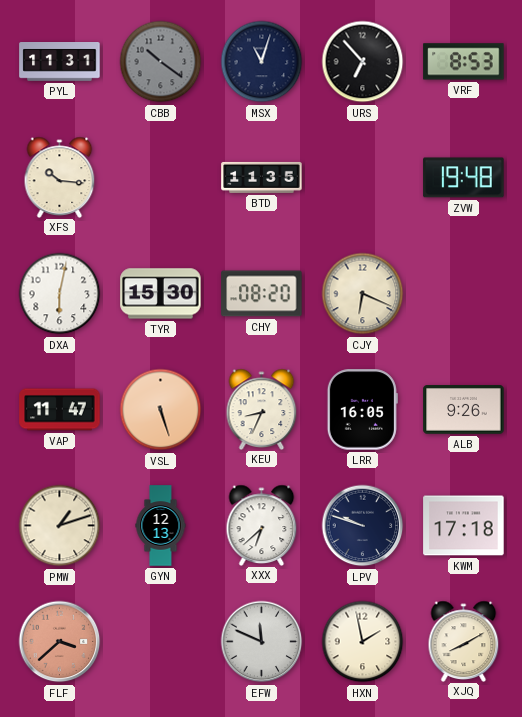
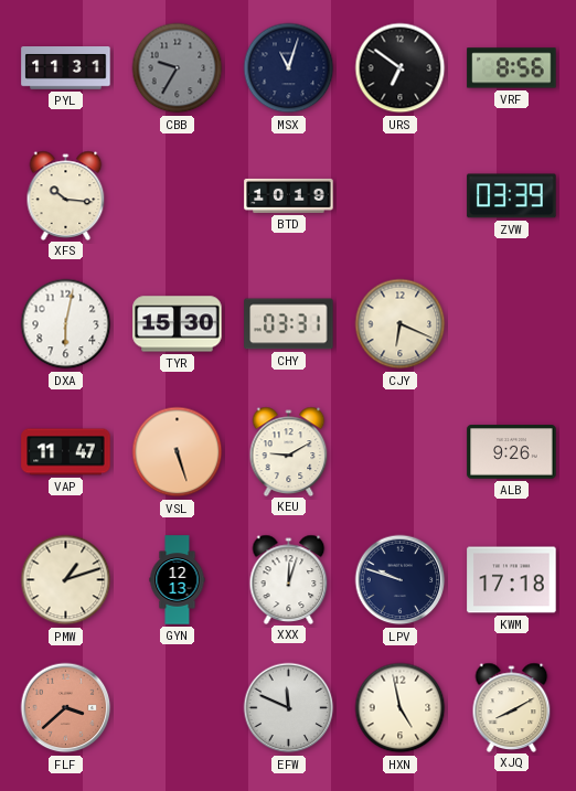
CBB: 10:21 -> 9:35 (178, 68)
URS: 6:53 -> 6:51 (401, 68)
VRF: 8:53 -> 8:56 (512, 68)
BTD: 11:35 -> 10:19 (289, 195)
ZVW: 19:48 -> 03:39 (512, 196)
CHY: 08:20 -> 03:31 (289, 324)
KEU: 8:34 -> 9:10 (289, 451)
LRR: 16:05 -> none (362, 410)
XXX: 6:38 -> 12:03 (289, 579)
HXN: 1:58 -> 4:58 (401, 708)
